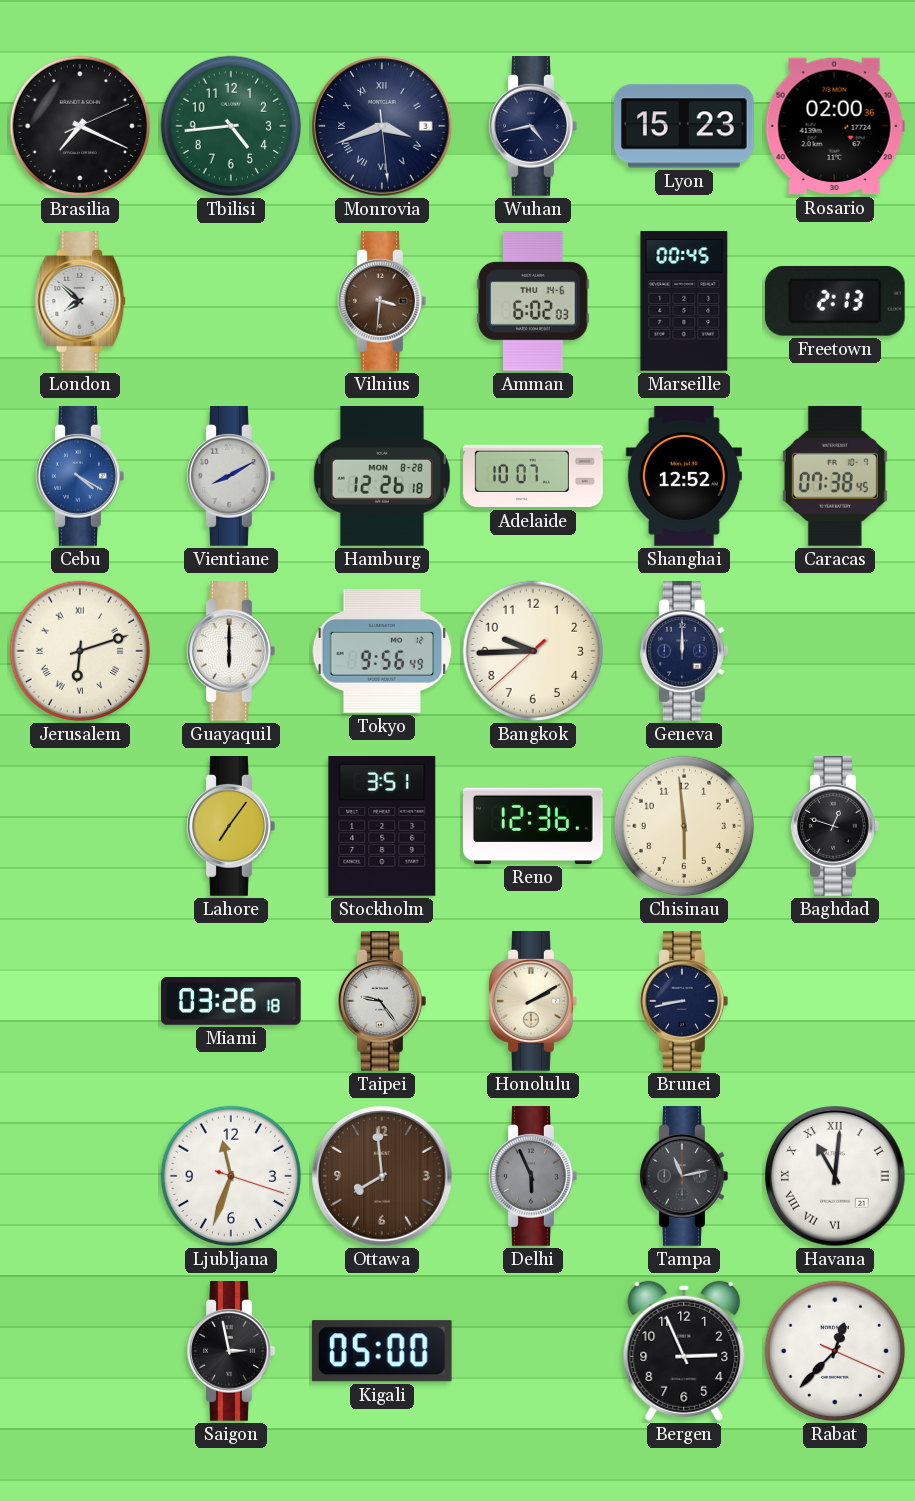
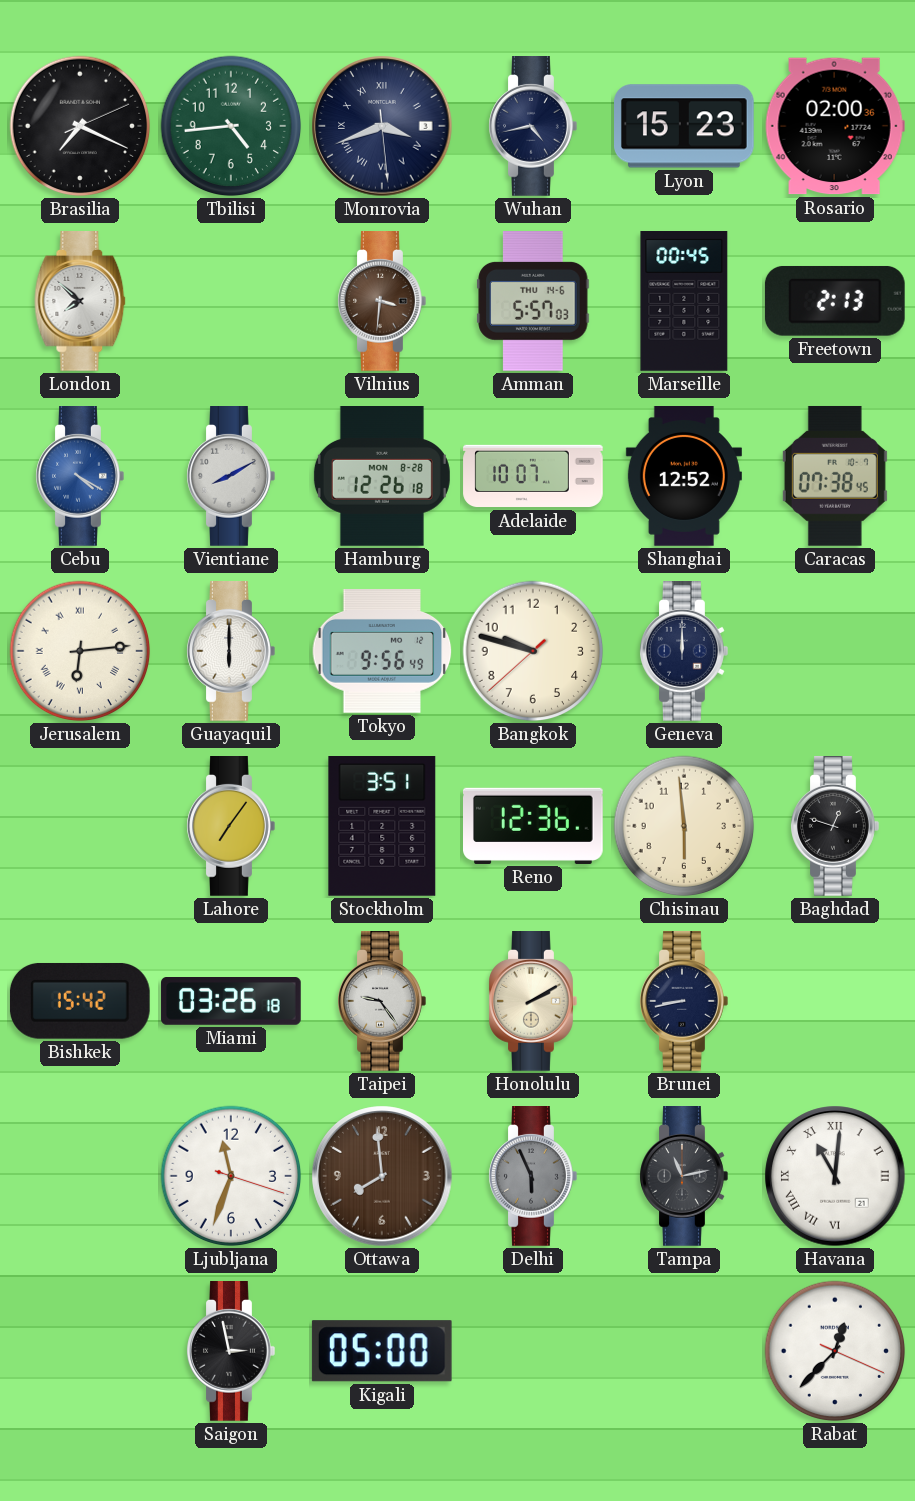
Amman: 6:02 -> 5:57 (533, 302)
Jerusalem: 6:12 -> 6:14 (80, 651)
Bangkok: 9:44 -> 9:47 (533, 651)
Bishkek: none -> 15:42 (80, 1001)
Bergen: 2:56 -> none (684, 1351)
